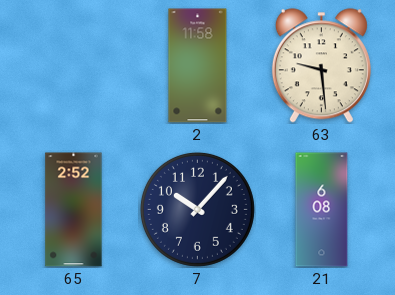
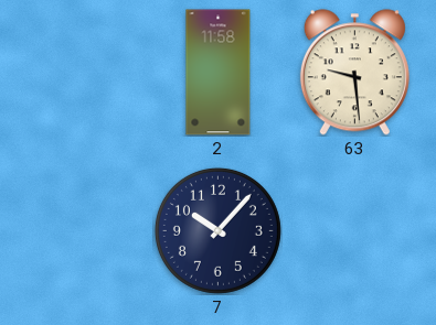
65: 2:52 -> none (74, 210)
21: 6:08 -> none (322, 210)
